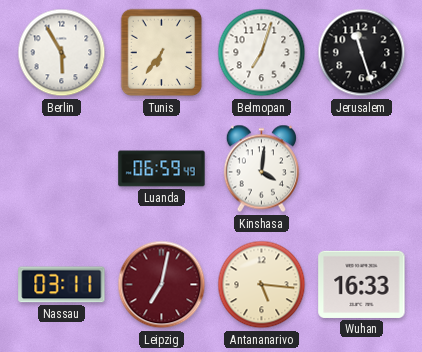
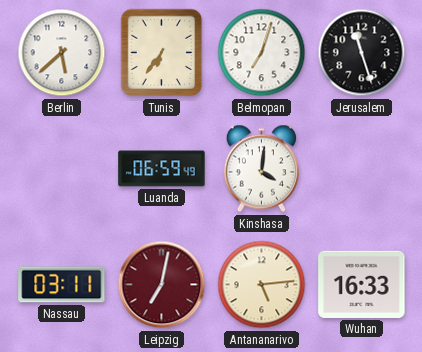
Berlin: 5:55 -> 5:38 (62, 53)
Antananarivo: 5:16 -> 5:14 (262, 285)
